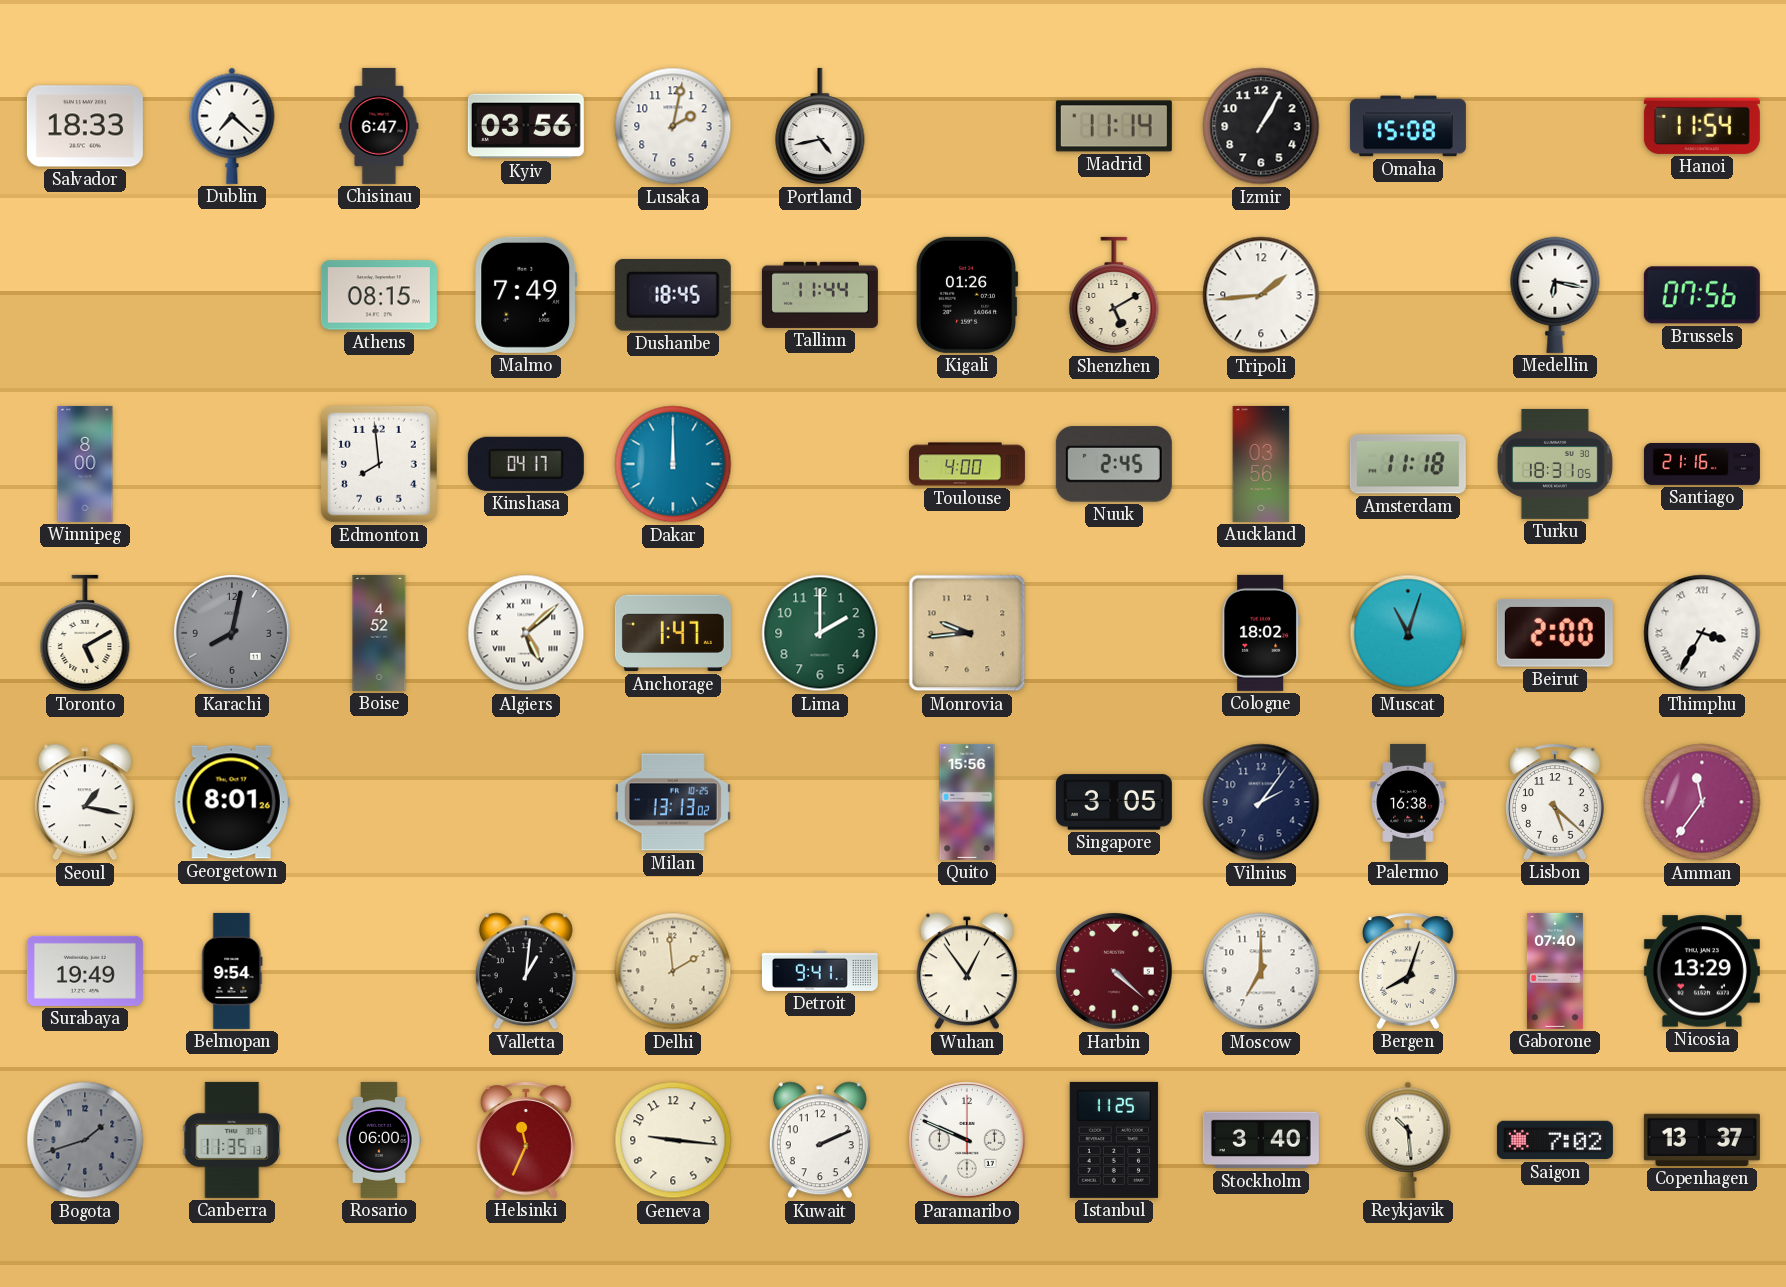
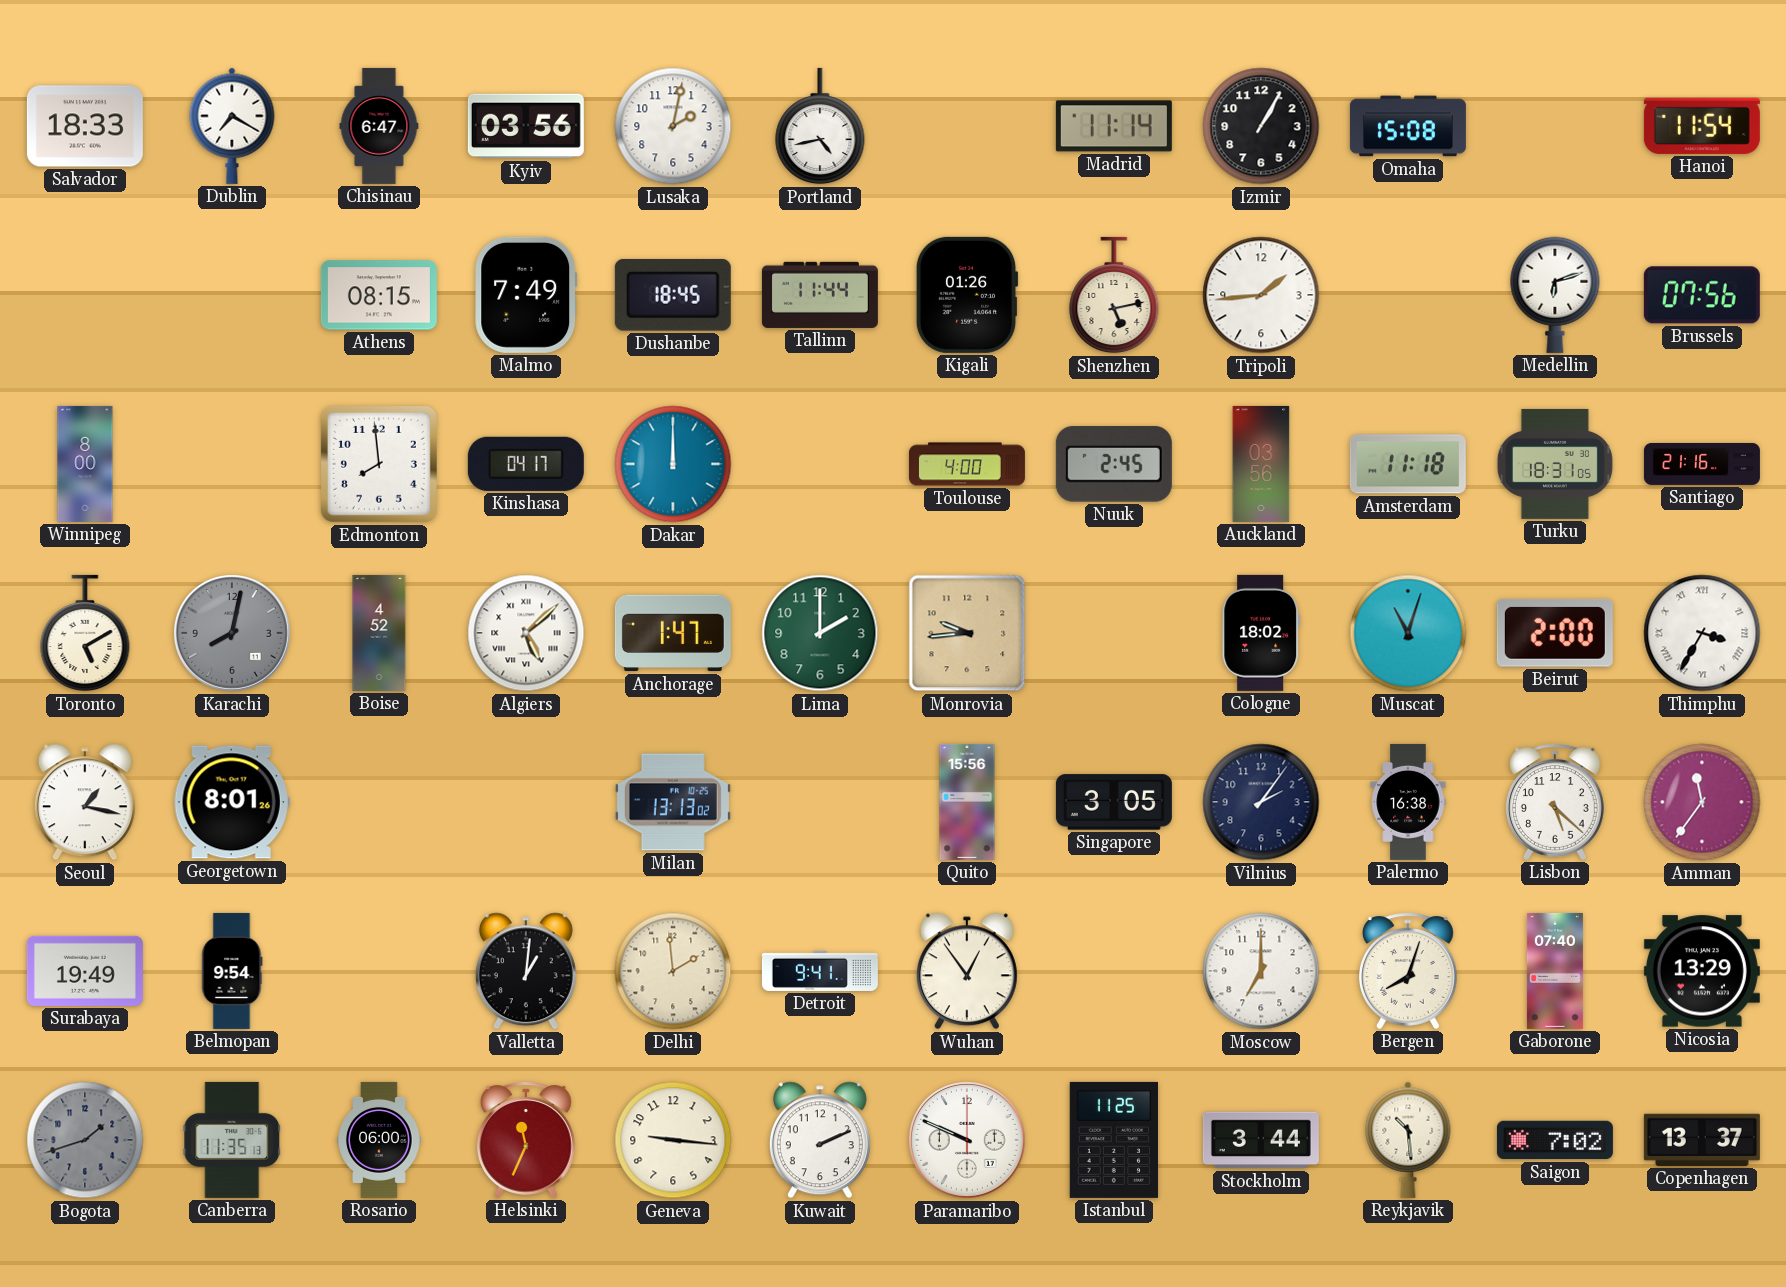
Dublin: 7:22 -> 7:20 (232, 126)
Shenzhen: 5:10 -> 5:13 (1114, 295)
Medellin: 6:17 -> 6:12 (1555, 295)
Harbin: 4:22 -> none (1115, 972)
Stockholm: 3:40 -> 3:44 (1261, 1140)
